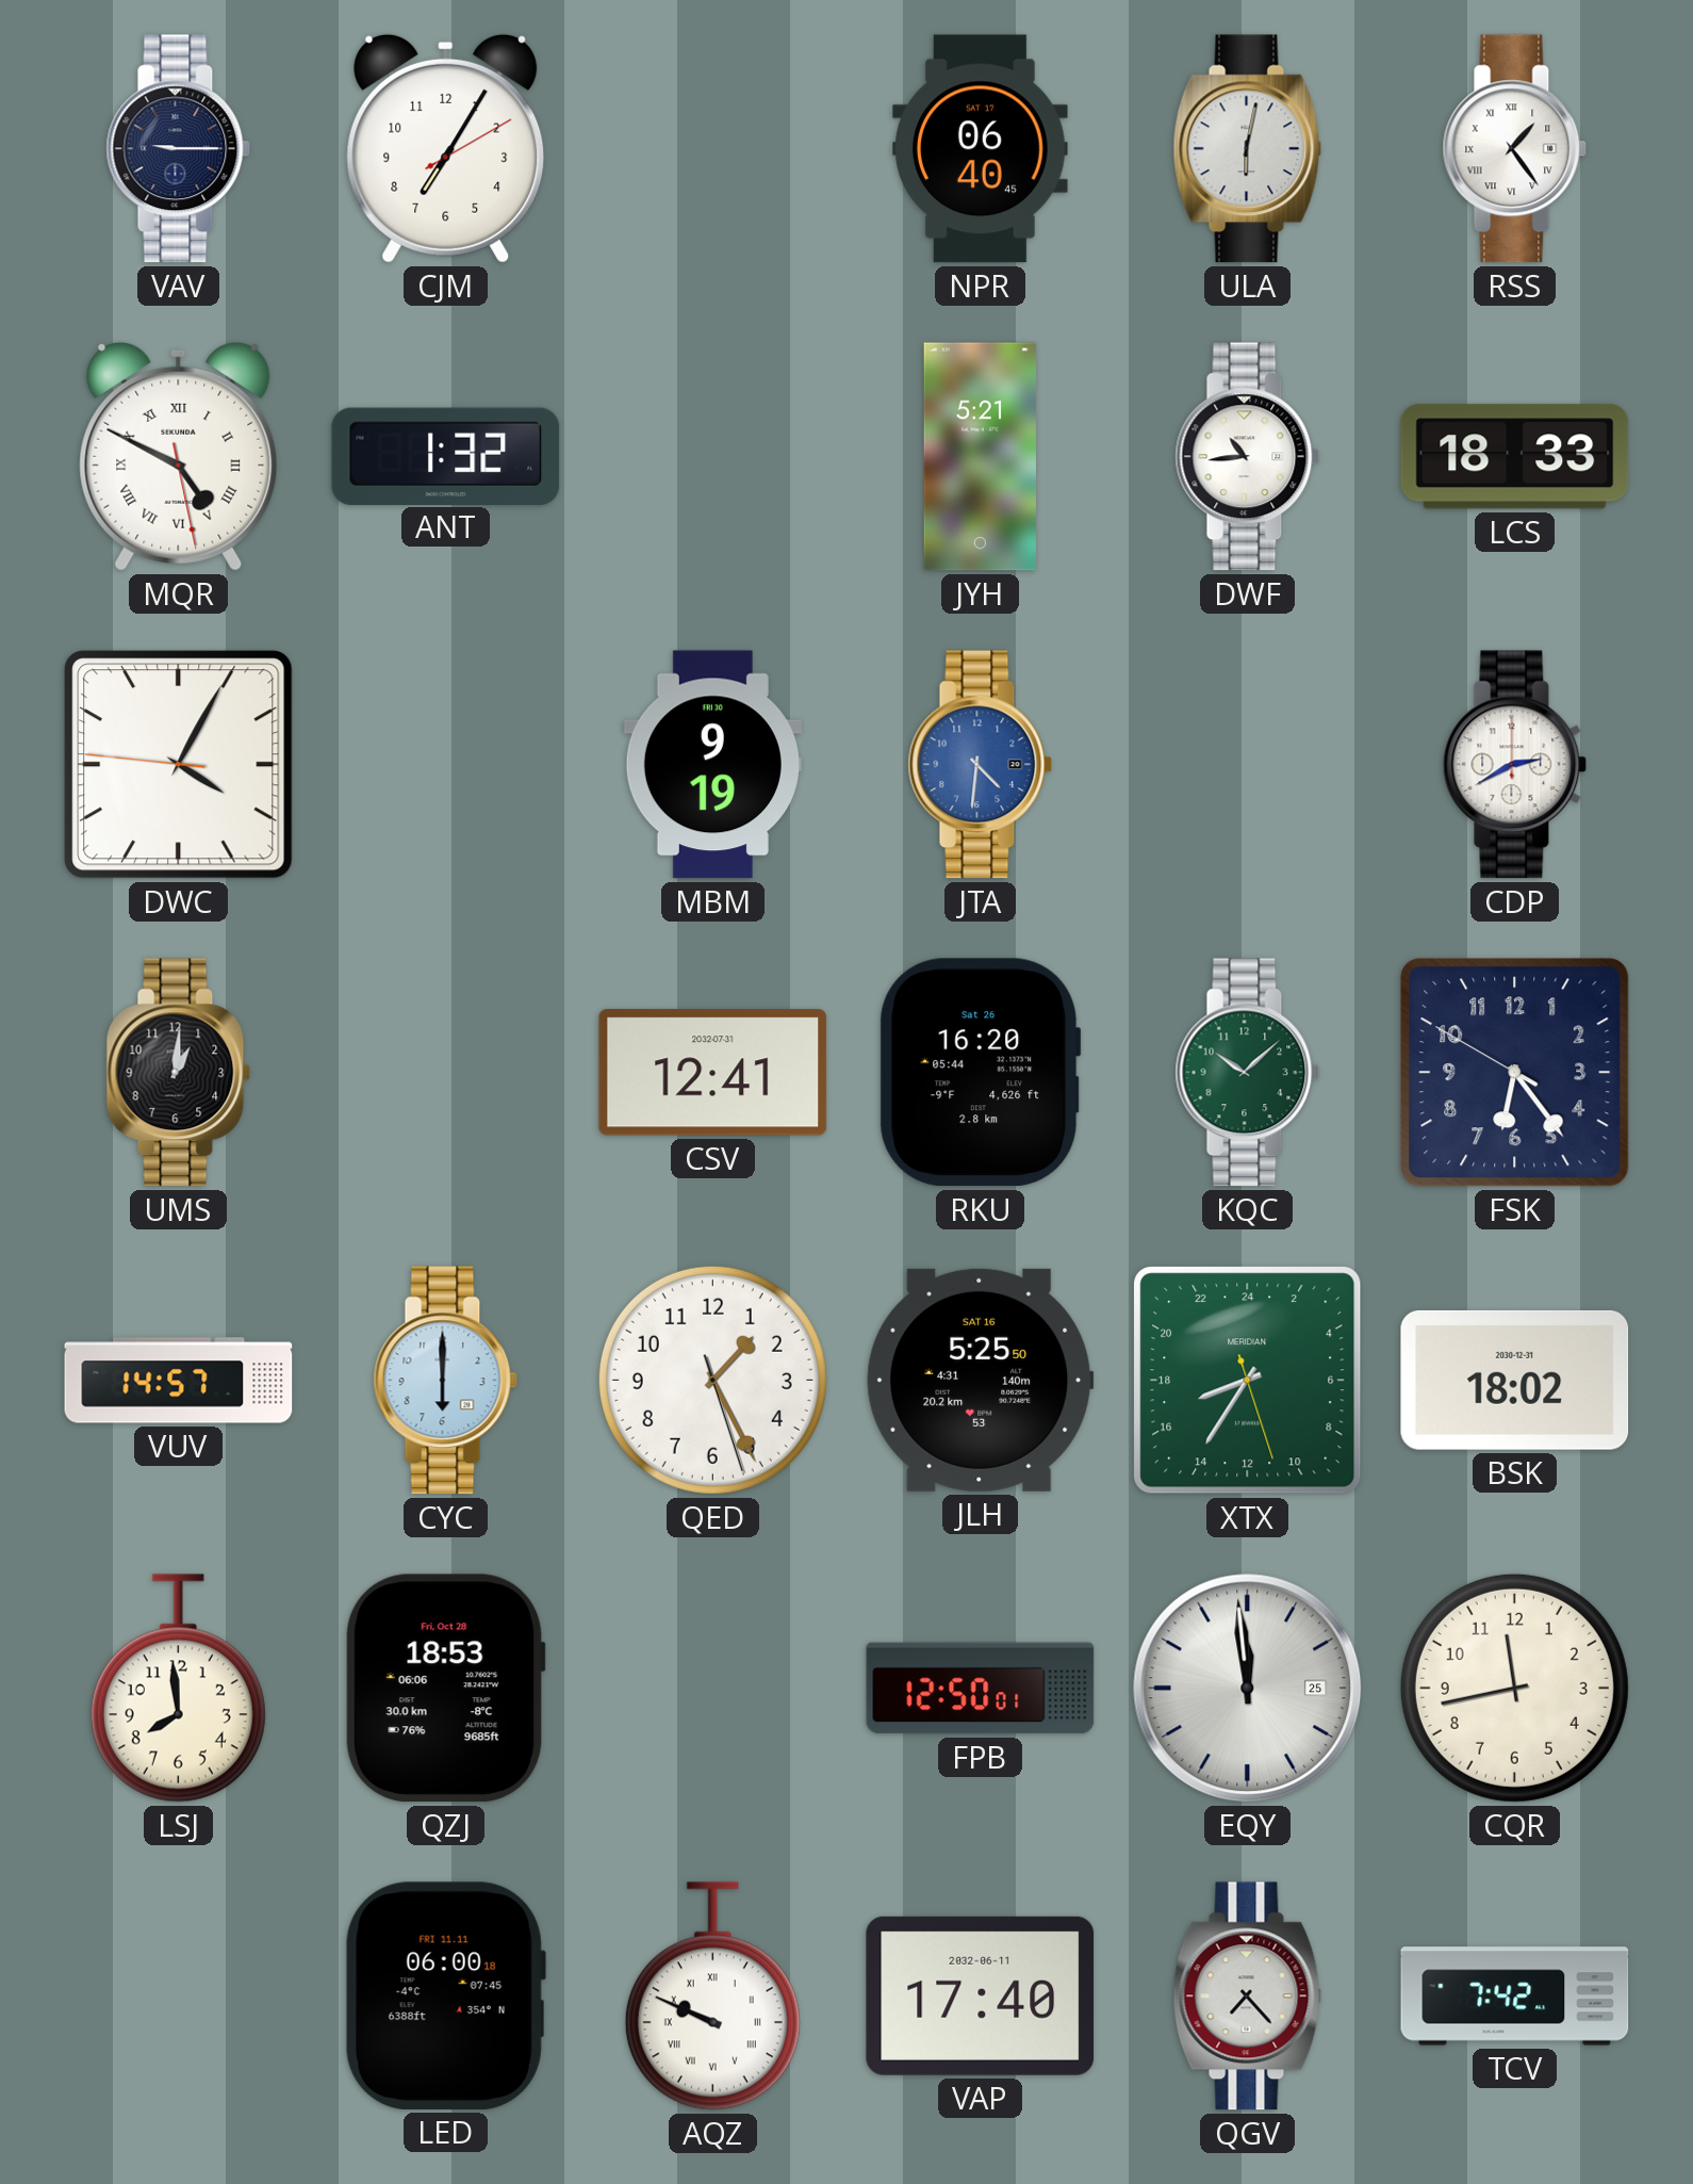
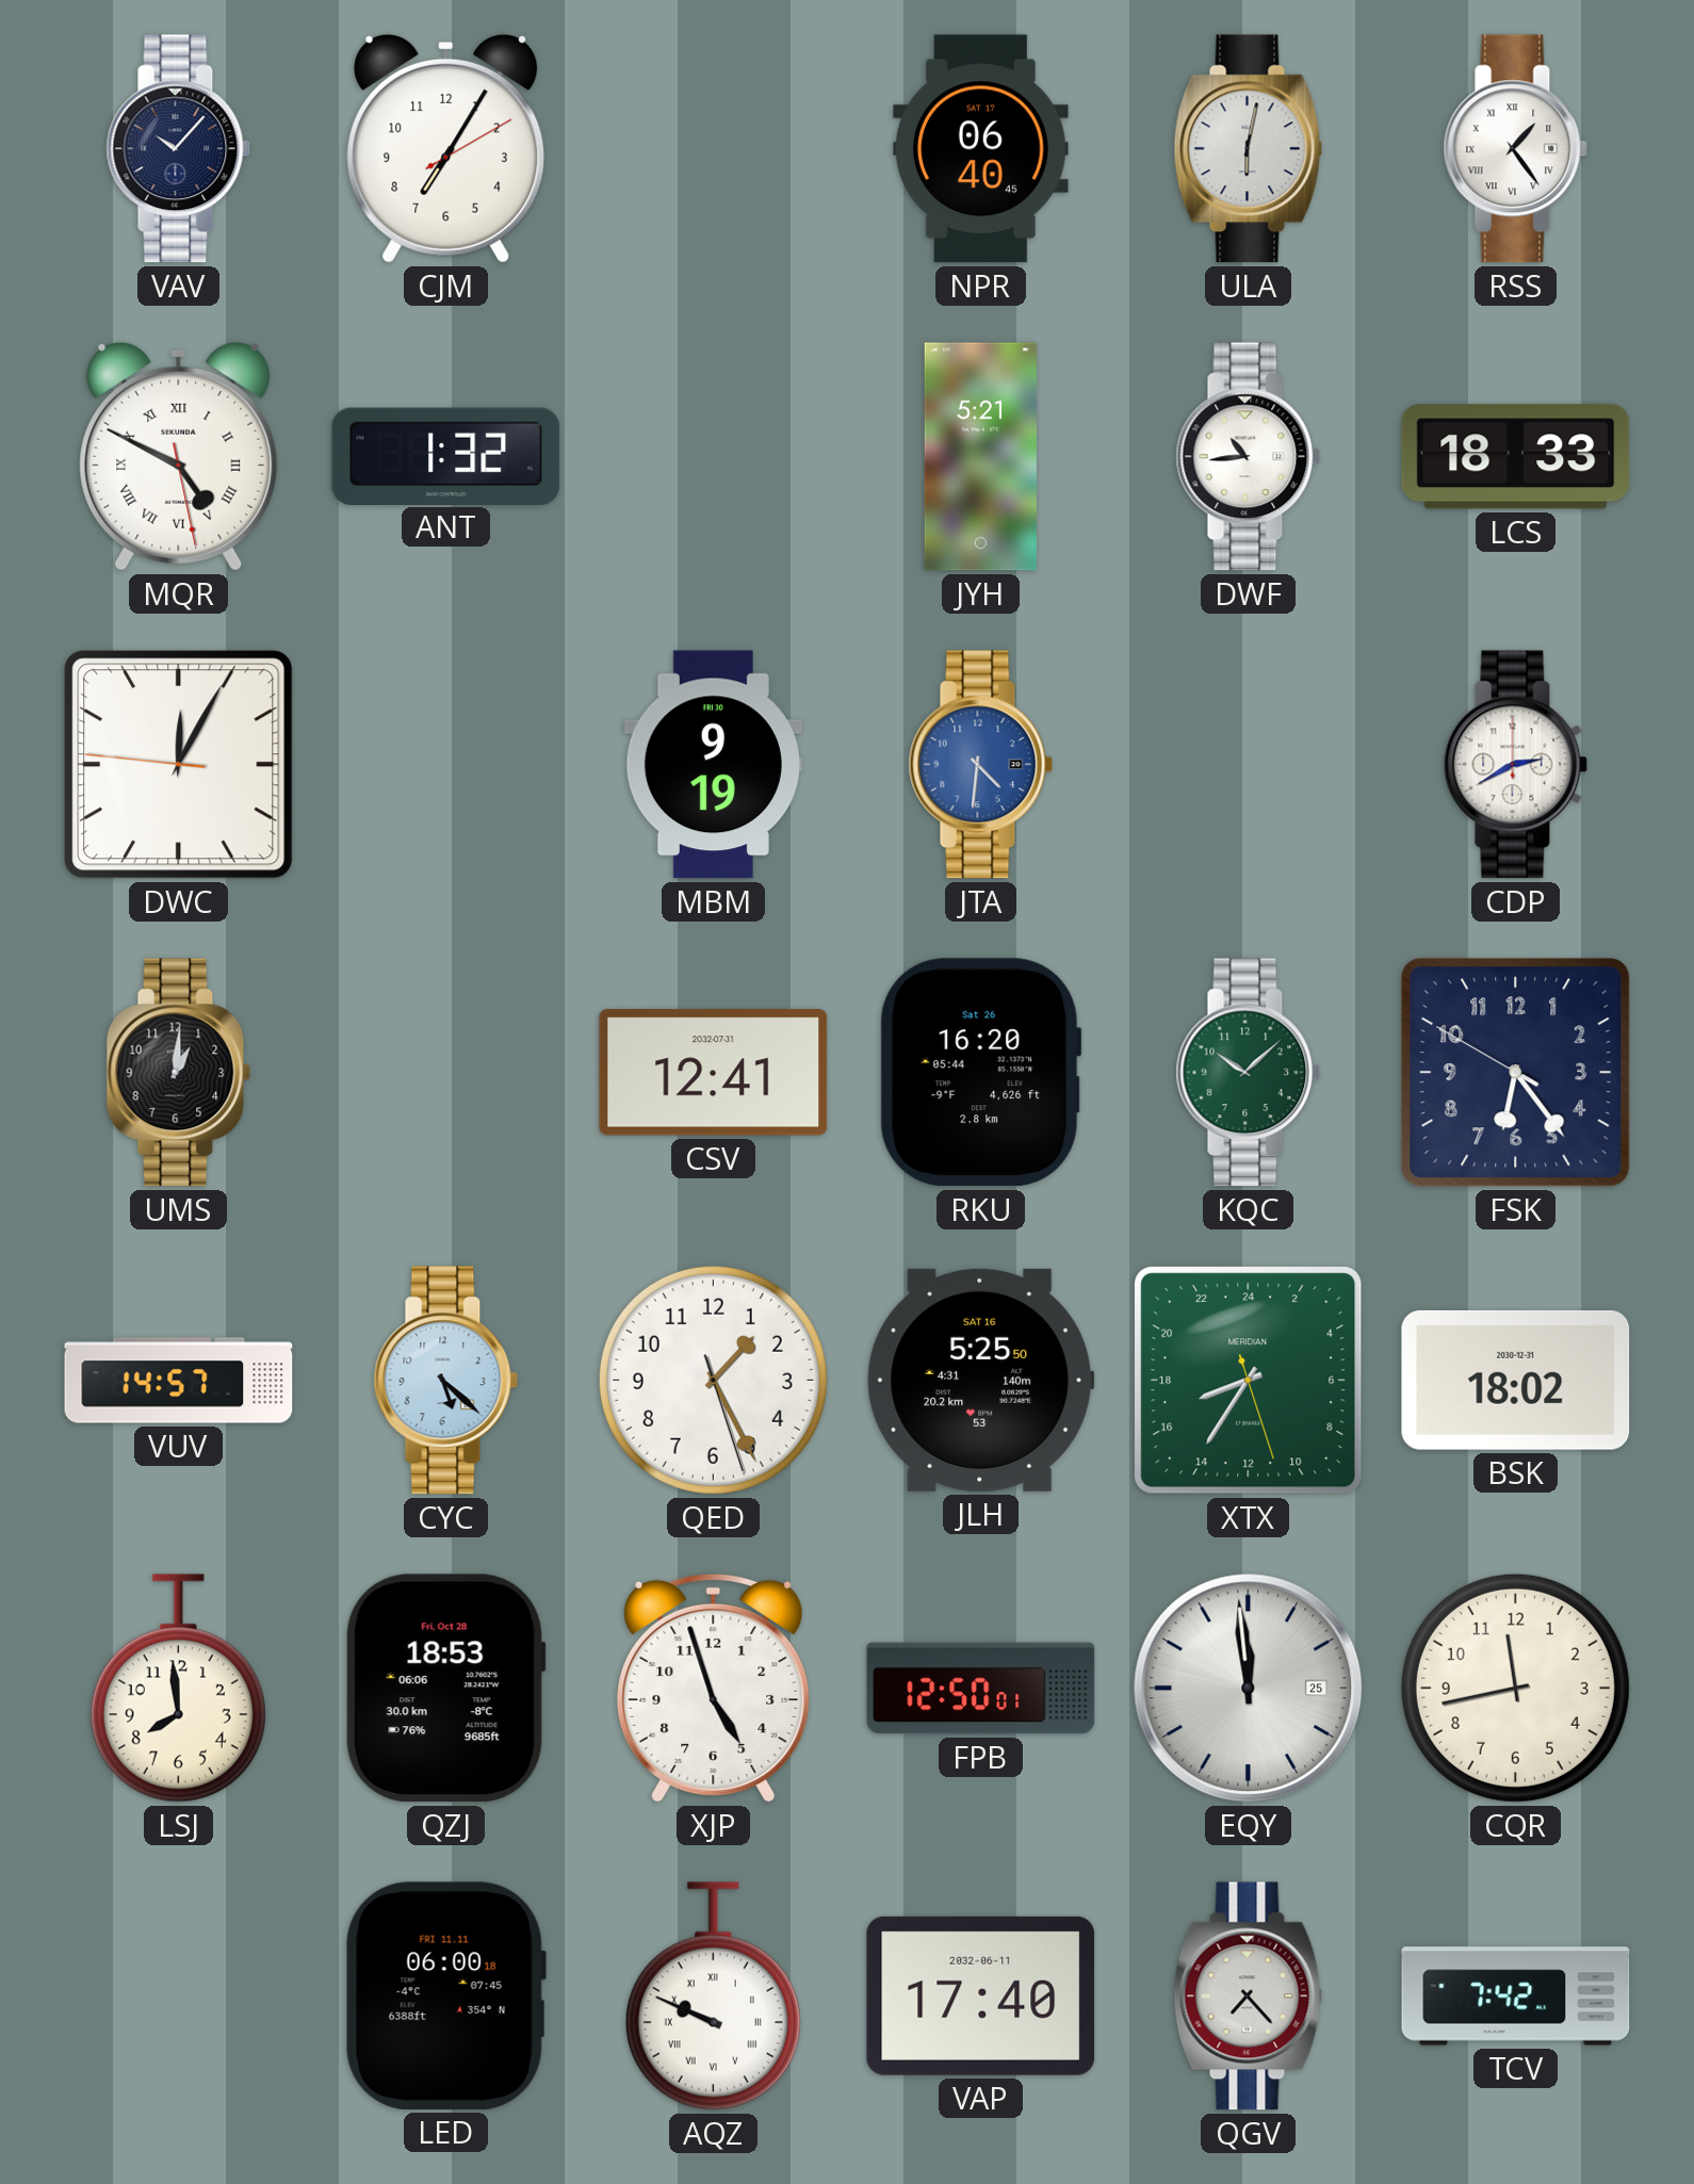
VAV: 9:15 -> 10:07 (179, 149)
DWC: 4:04 -> 12:04 (179, 765)
CYC: 6:00 -> 5:22 (446, 1381)
XJP: none -> 4:57 (714, 1688)
